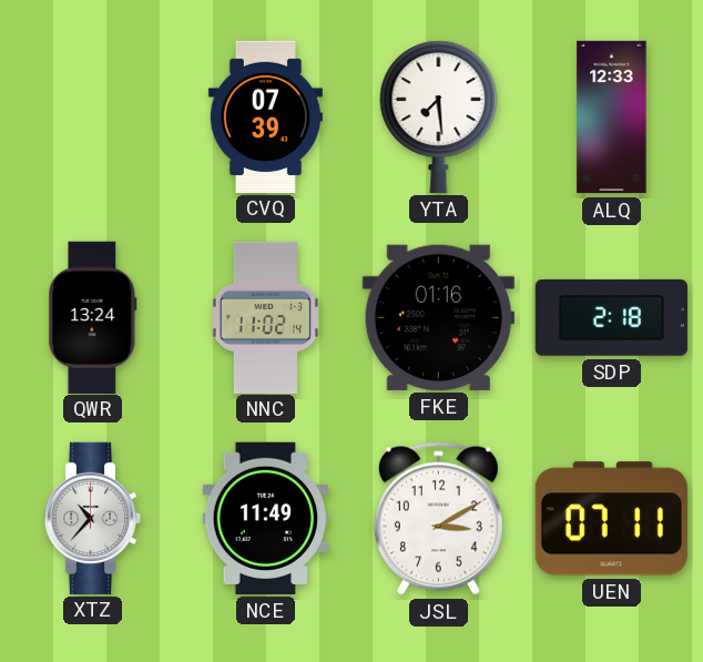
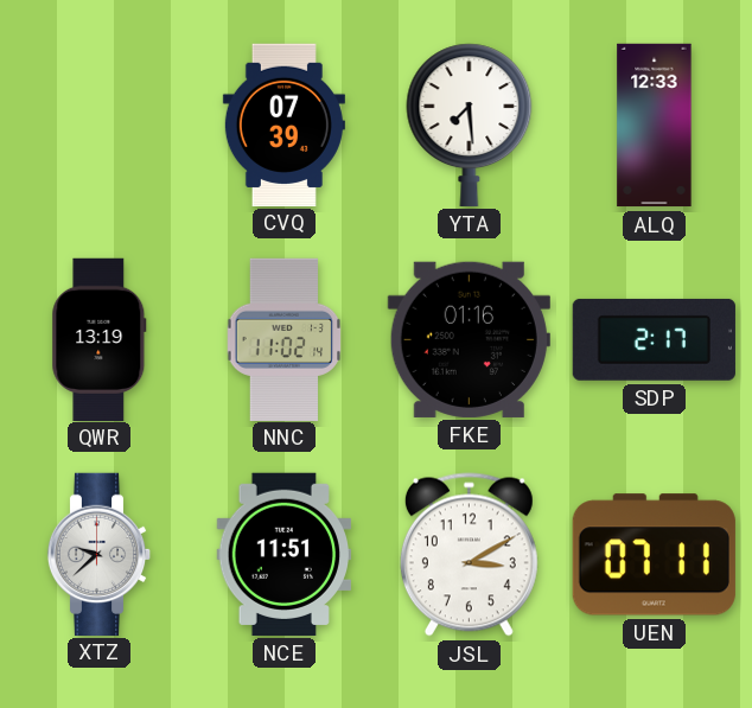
QWR: 13:24 -> 13:19 (100, 339)
SDP: 2:18 -> 2:17 (654, 339)
XTZ: 10:37 -> 9:38 (100, 554)
NCE: 11:49 -> 11:51 (283, 554)
